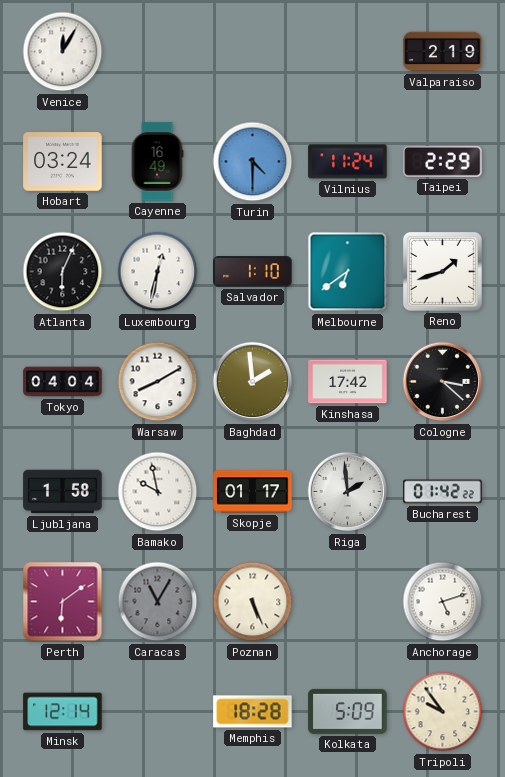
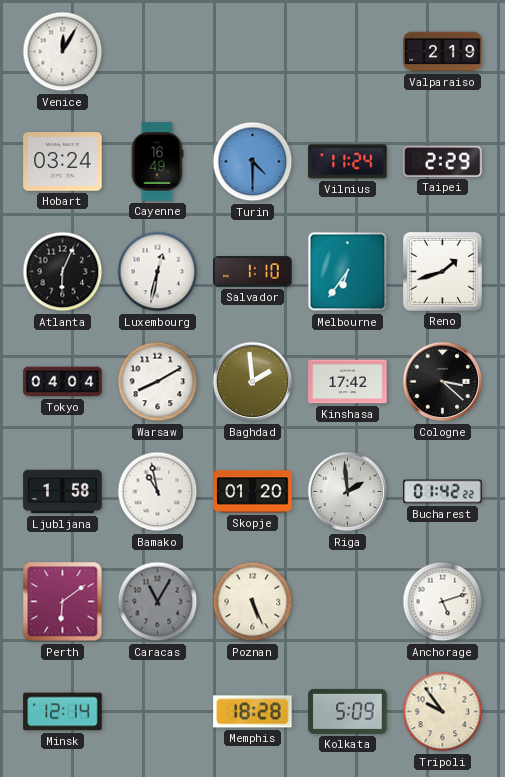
Melbourne: 6:39 -> 6:36 (348, 272)
Bamako: 9:58 -> 10:58 (158, 492)
Skopje: 01:17 -> 01:20 (253, 492)
